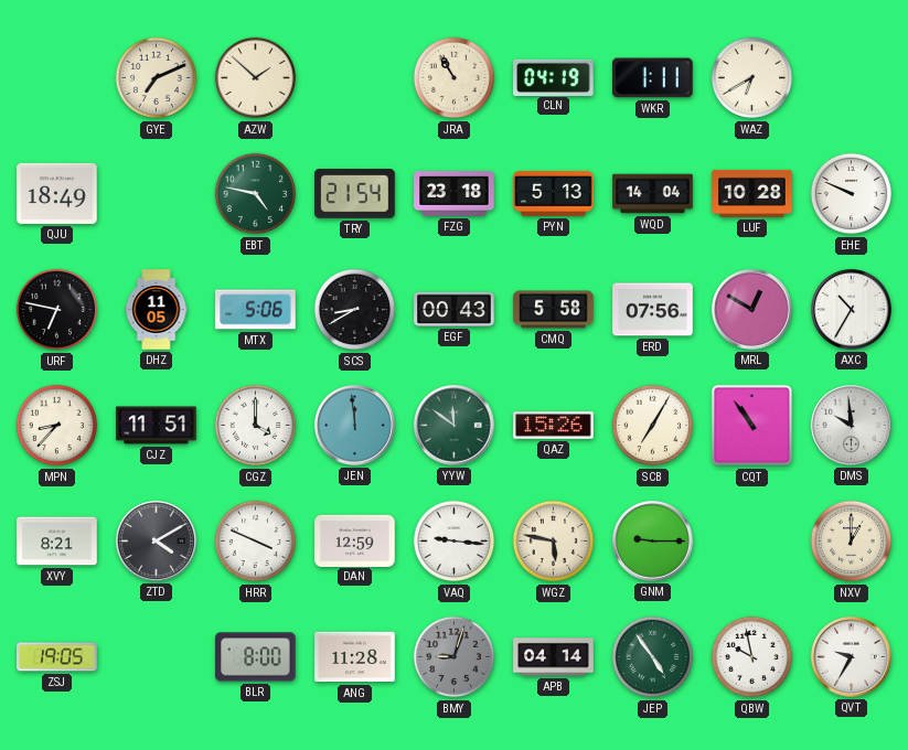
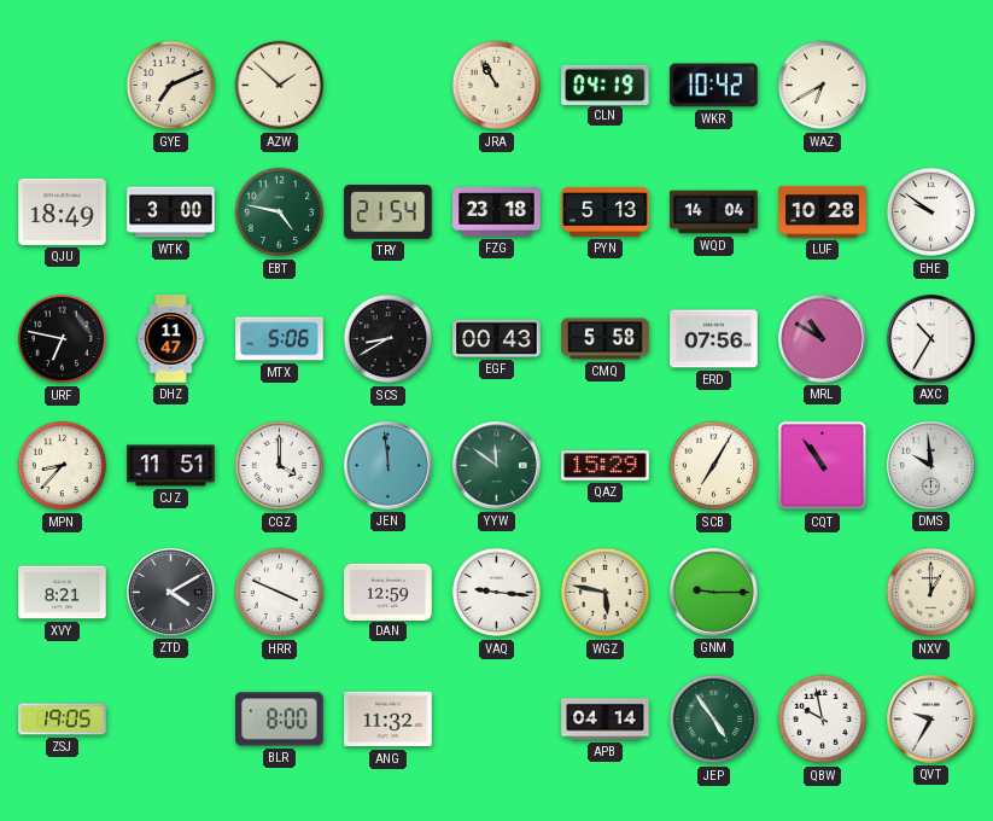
WKR: 1:11 -> 10:42 (714, 86)
WTK: none -> 3:00 (171, 212)
EHE: 9:49 -> 9:51 (931, 212)
DHZ: 11:05 -> 11:47 (171, 339)
MRL: 12:50 -> 10:50 (823, 339)
QAZ: 15:26 -> 15:29 (606, 466)
ANG: 11:28 -> 11:32 (389, 720)
BMY: 9:03 -> none (455, 657)
